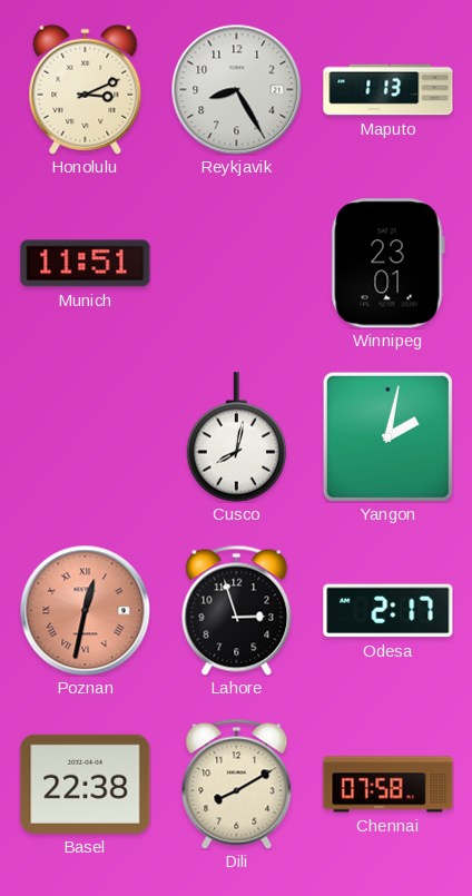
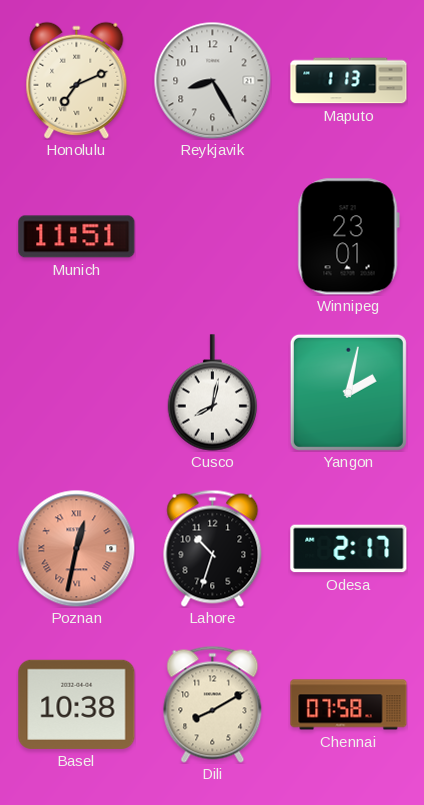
Honolulu: 3:11 -> 7:11 (77, 80)
Lahore: 2:57 -> 10:33 (213, 548)
Basel: 22:38 -> 10:38 (77, 704)
